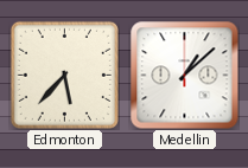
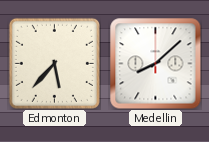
Medellin: 1:08 -> 8:08 (155, 63)
